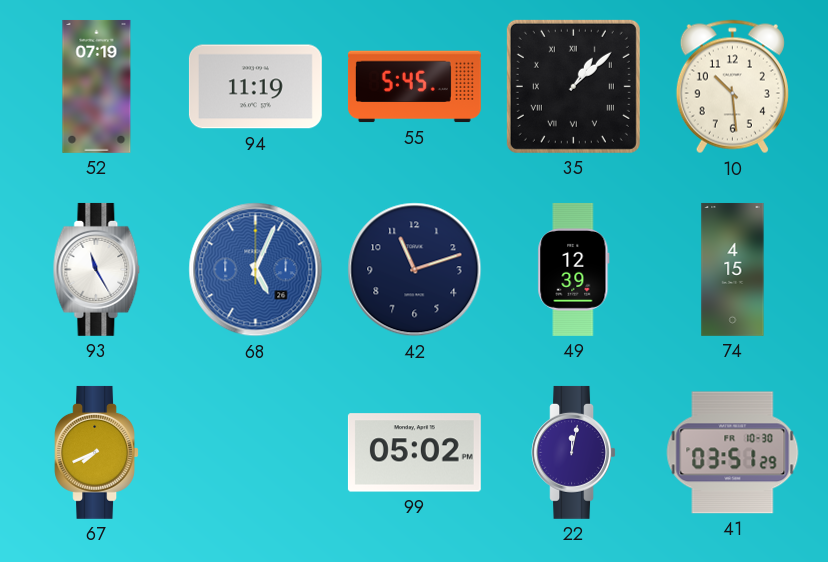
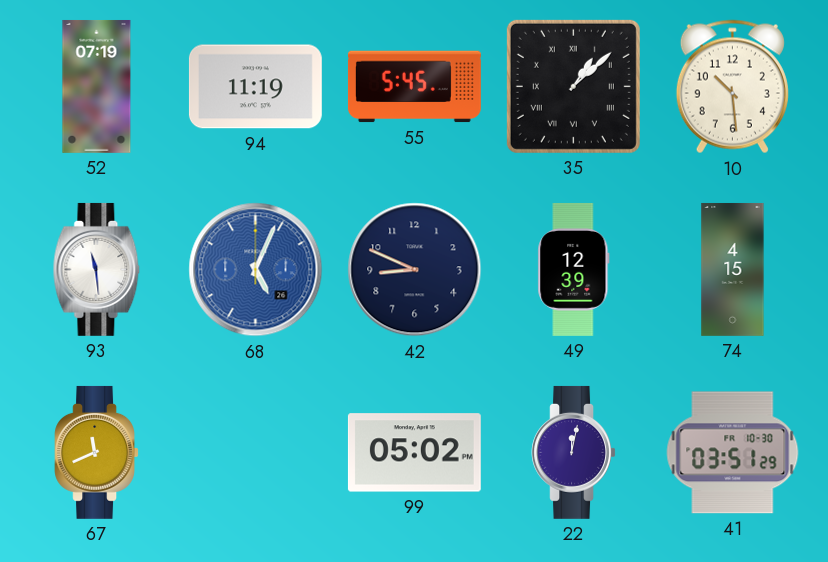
93: 11:25 -> 11:29 (97, 269)
42: 11:12 -> 8:49 (415, 270)
67: 7:41 -> 11:41 (96, 452)
